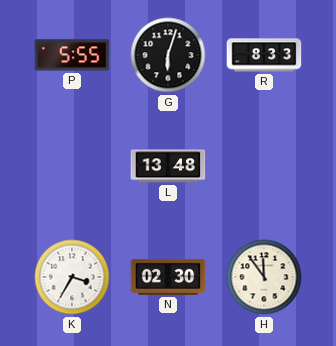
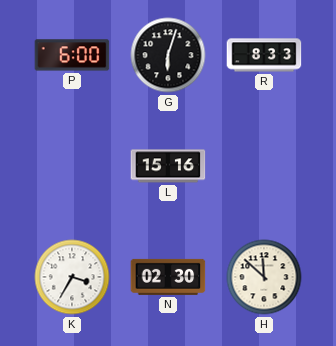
P: 5:55 -> 6:00 (72, 55)
L: 13:48 -> 15:16 (168, 166)
H: 11:54 -> 11:52 (264, 277)
